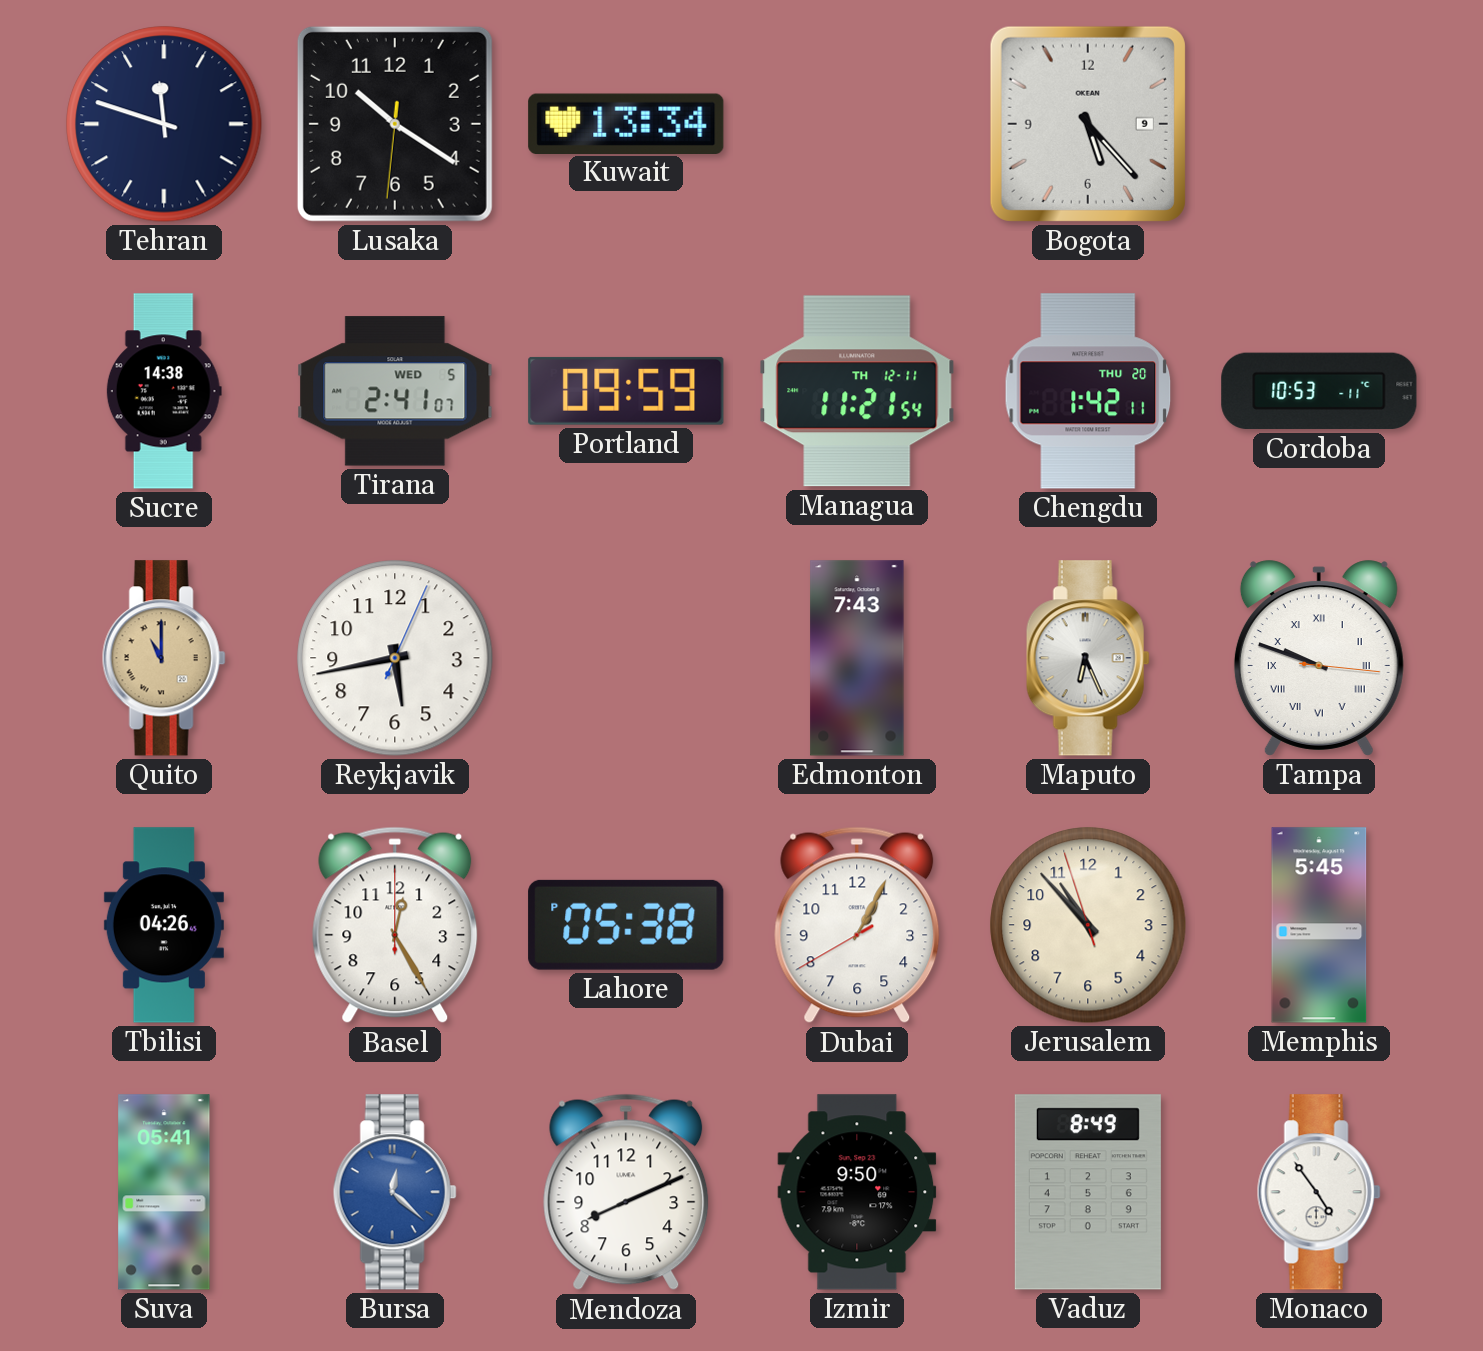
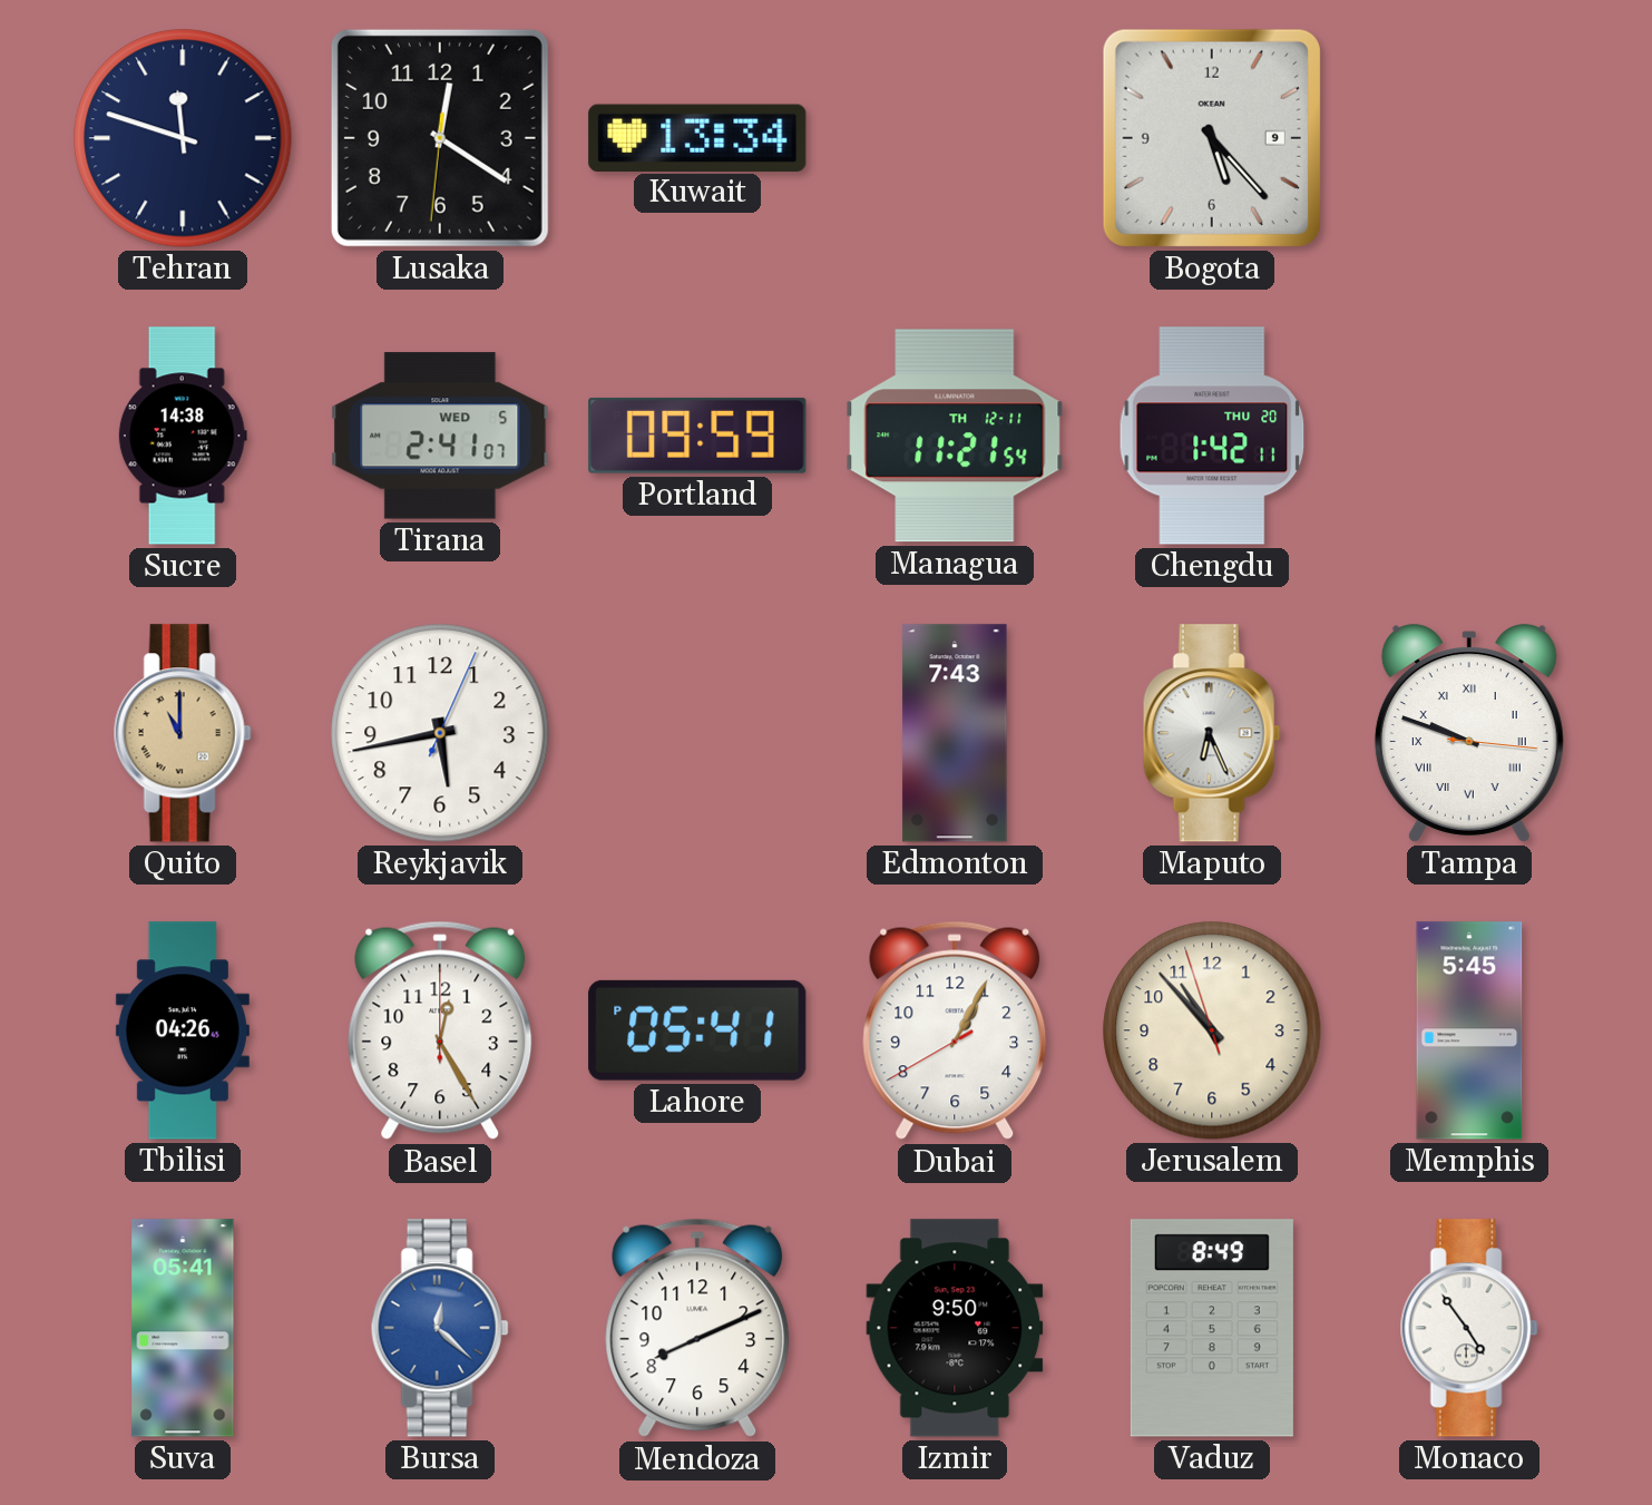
Lusaka: 10:20 -> 12:20 (440, 138)
Cordoba: 10:53 -> none (1319, 391)
Lahore: 05:38 -> 05:41 (697, 1030)
